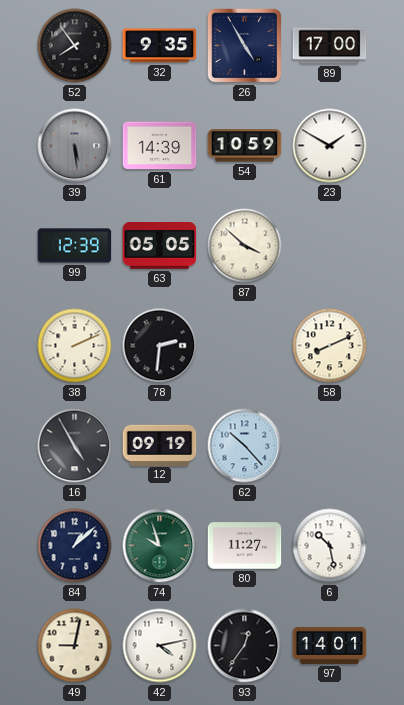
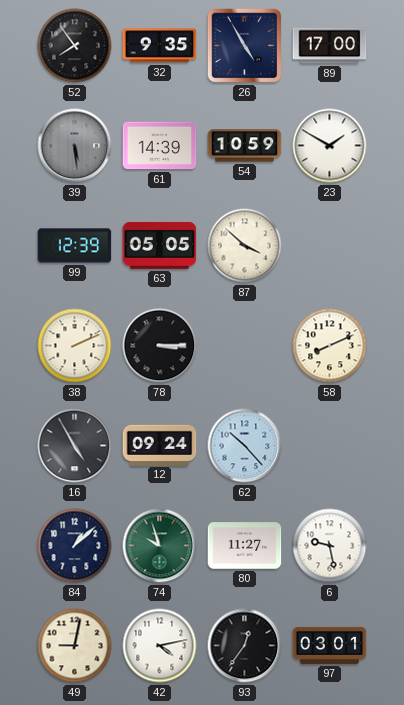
78: 2:31 -> 3:15 (160, 346)
12: 09:19 -> 09:24 (160, 445)
6: 10:28 -> 9:28 (330, 546)
97: 14:01 -> 03:01 (330, 645)
